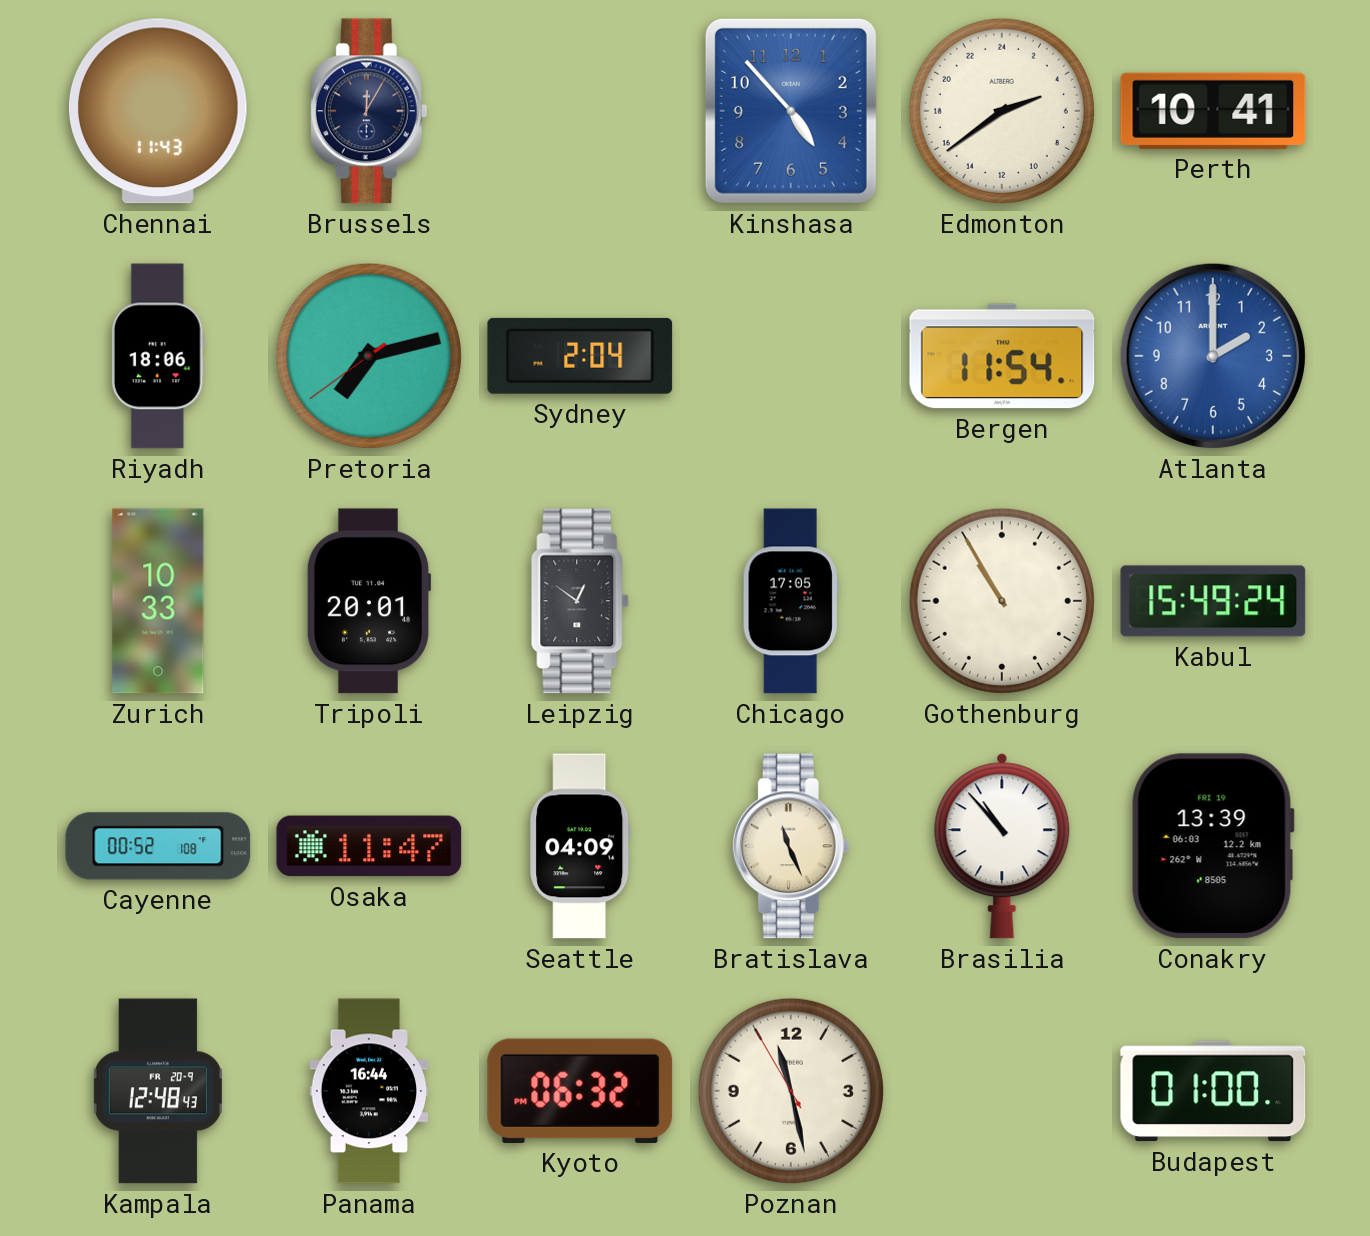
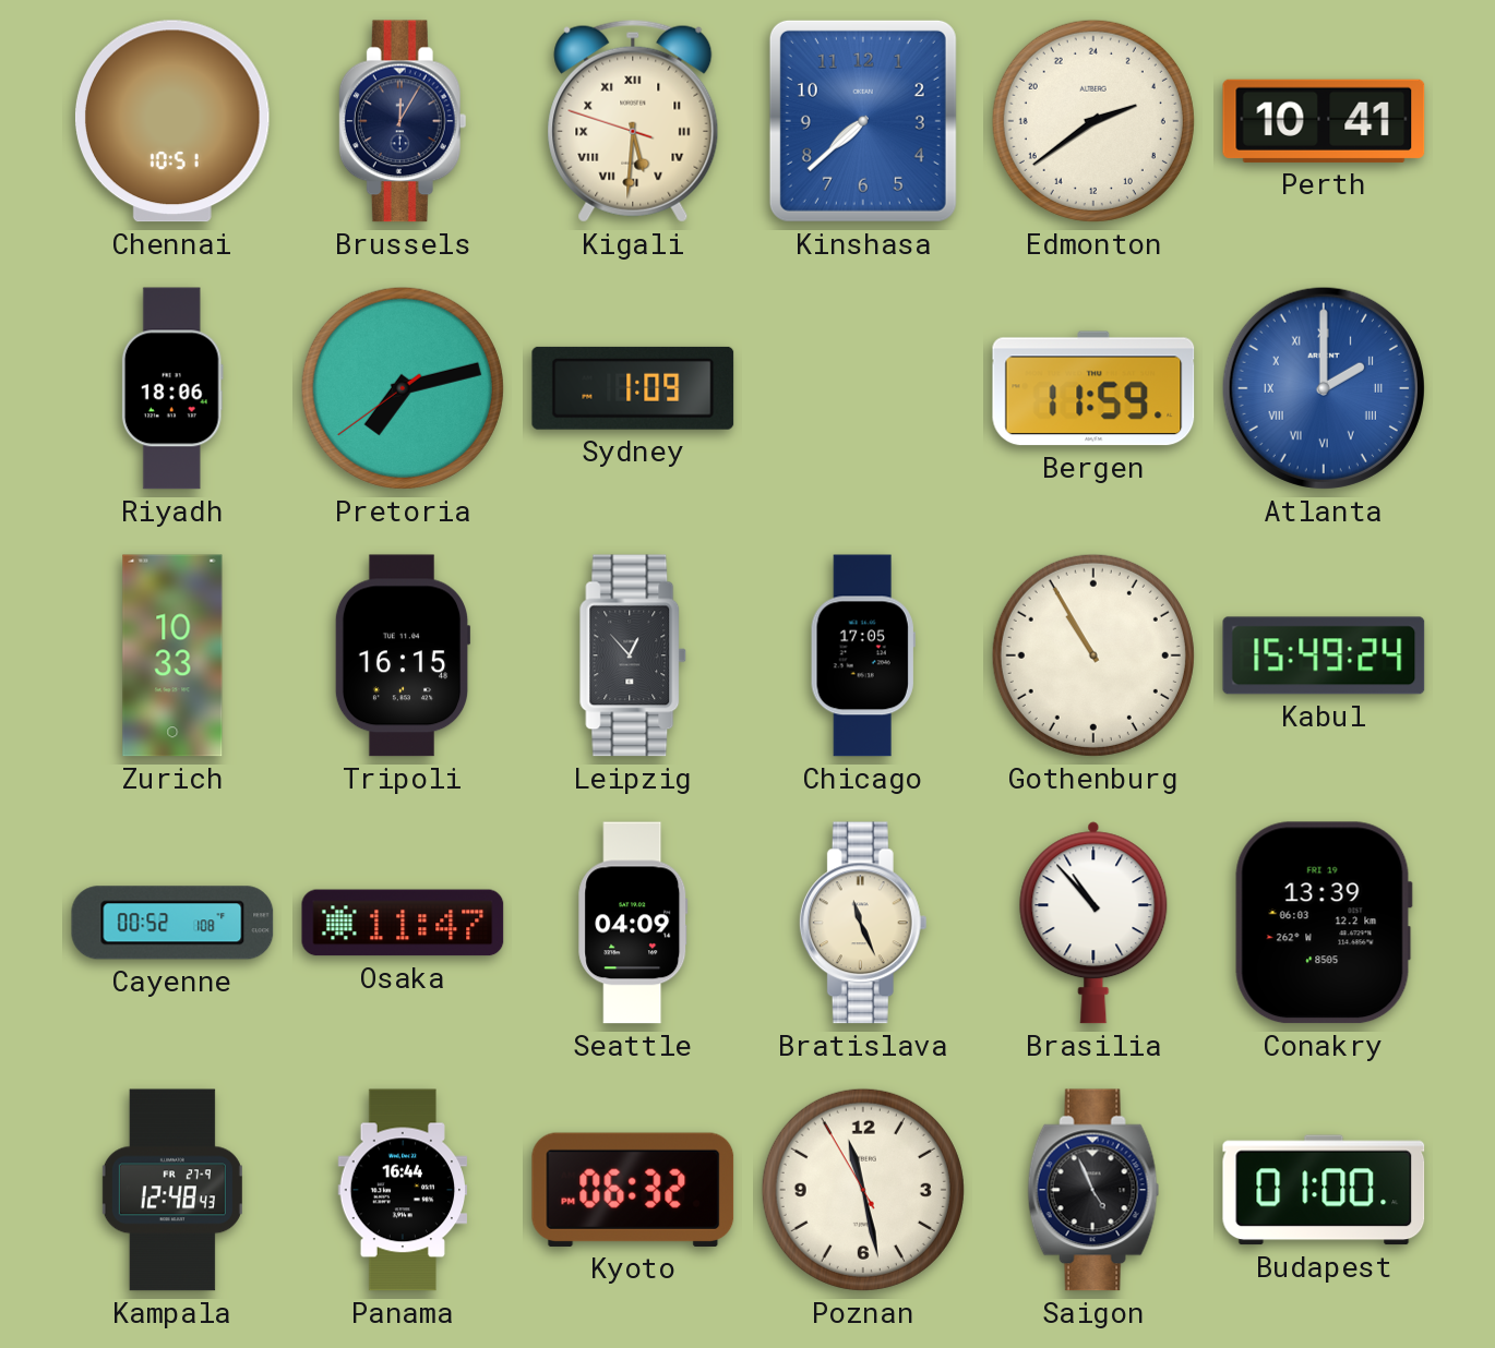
Chennai: 11:43 -> 10:51 (172, 121)
Kigali: none -> 5:30 (633, 121)
Kinshasa: 4:53 -> 7:38 (863, 121)
Sydney: 2:04 -> 1:09 (633, 388)
Bergen: 11:54 -> 11:59 (1093, 388)
Atlanta numerals: Arabic -> Roman (1324, 388)
Tripoli: 20:01 -> 16:15 (403, 655)
Leipzig: 12:51 -> 12:53 (633, 655)
Kampala date: FR 20-9 -> FR 27-9 (172, 1190)
Saigon: none -> 4:56 (1093, 1190)
